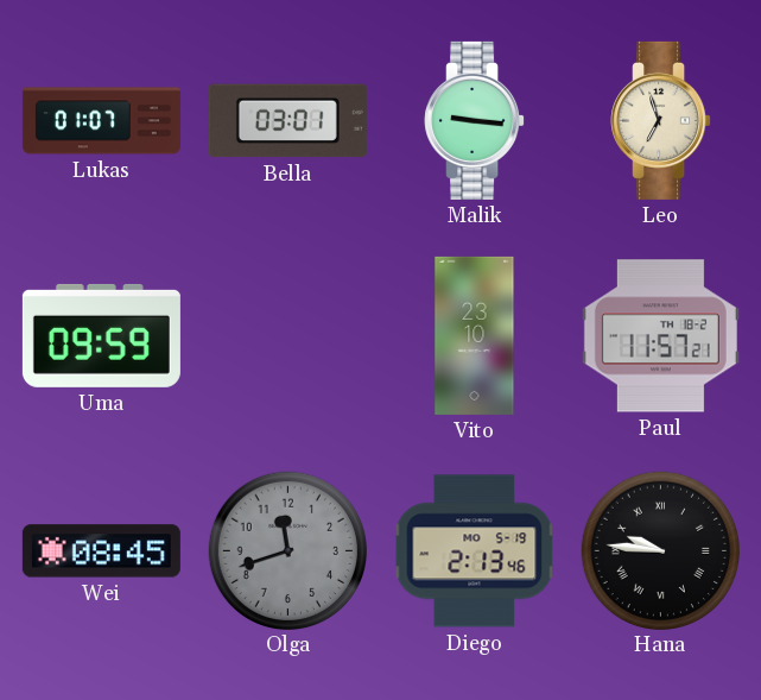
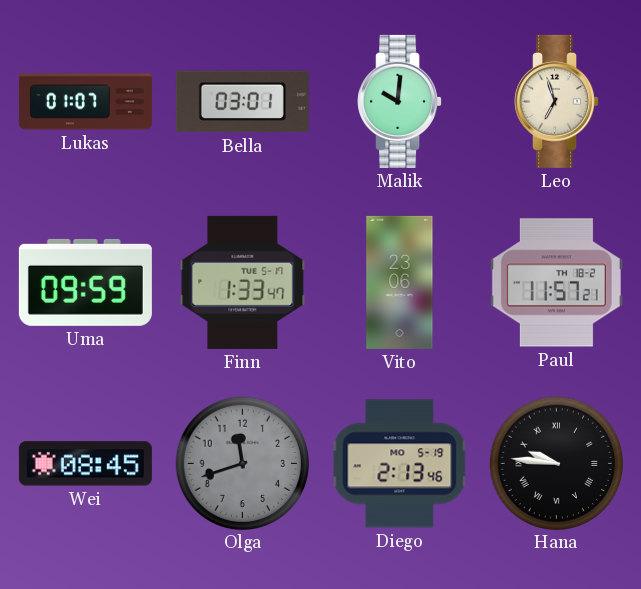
Malik: 9:16 -> 10:01 (400, 101)
Finn: none -> 1:33 (243, 282)
Vito: 23:10 -> 23:06 (400, 282)
